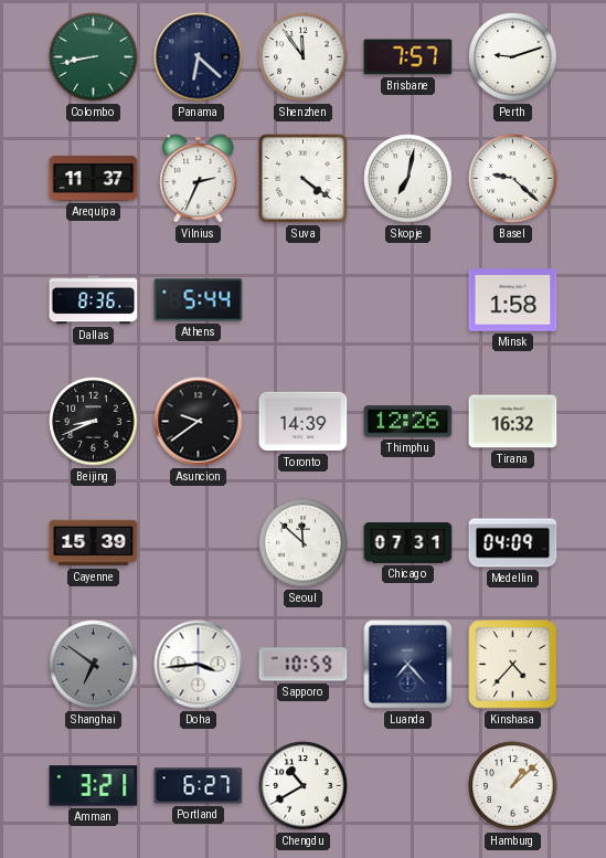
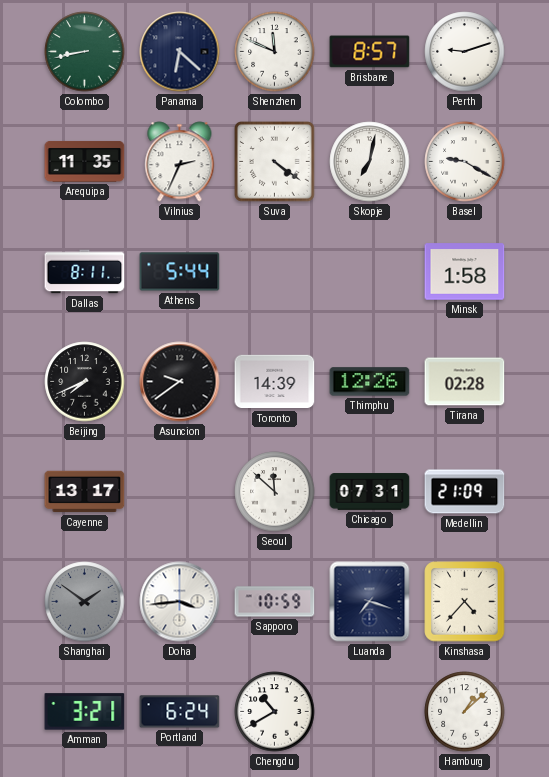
Shenzhen: 11:54 -> 11:49 (275, 52)
Brisbane: 7:57 -> 8:57 (370, 52)
Arequipa: 11:37 -> 11:35 (85, 161)
Basel: 9:22 -> 9:20 (465, 162)
Dallas: 8:36 -> 8:11 (85, 272)
Beijing: 8:41 -> 7:41 (85, 382)
Tirana: 16:32 -> 02:28 (465, 382)
Cayenne: 15:39 -> 13:17 (85, 492)
Medellin: 04:09 -> 21:09 (465, 492)
Shanghai: 6:51 -> 1:51 (85, 602)
Luanda: 7:23 -> 7:18 (370, 602)
Portland: 6:27 -> 6:24 (180, 712)
